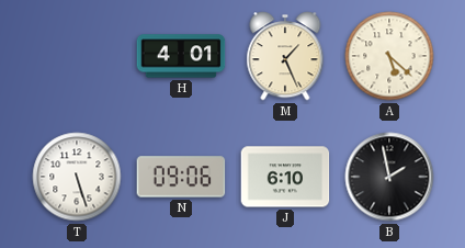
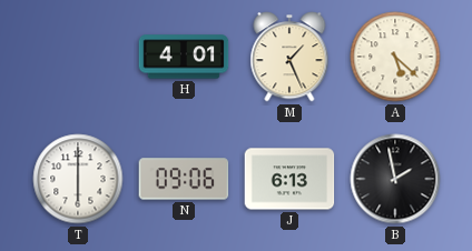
T: 5:27 -> 6:00 (78, 179)
J: 6:10 -> 6:13 (289, 179)
